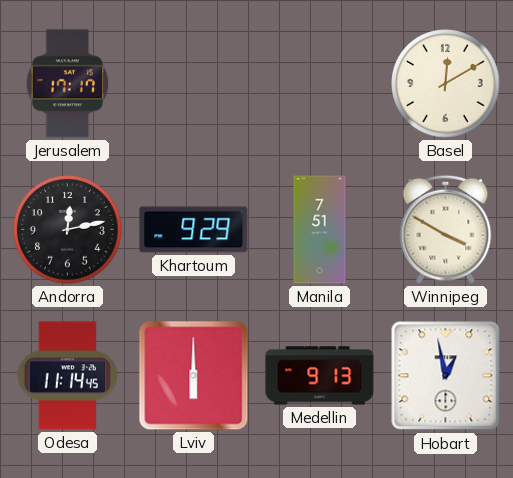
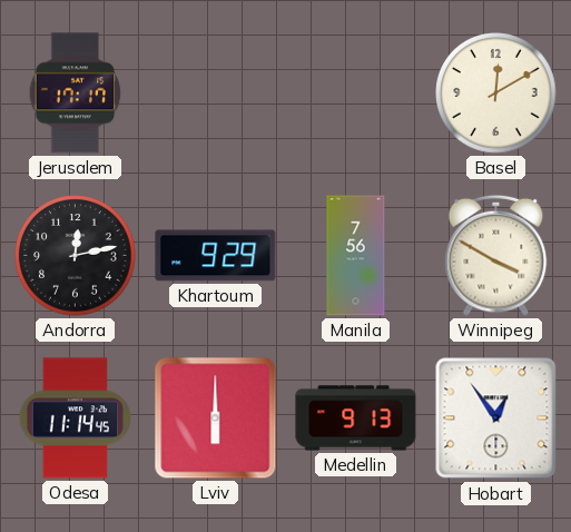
Manila: 7:51 -> 7:56 (356, 256)
Hobart: 12:58 -> 12:54 (496, 418)
